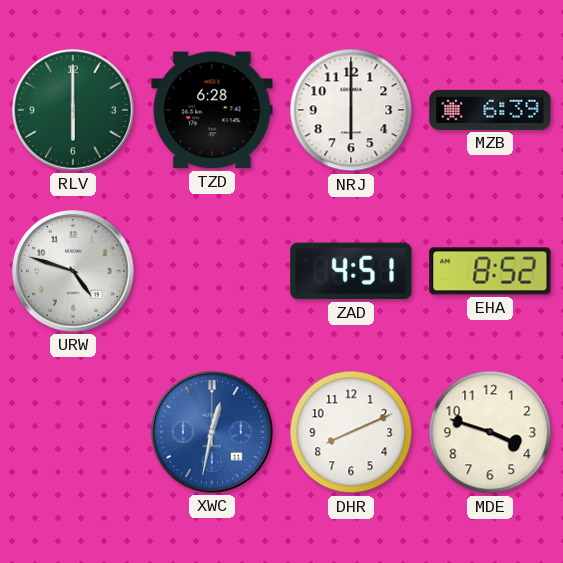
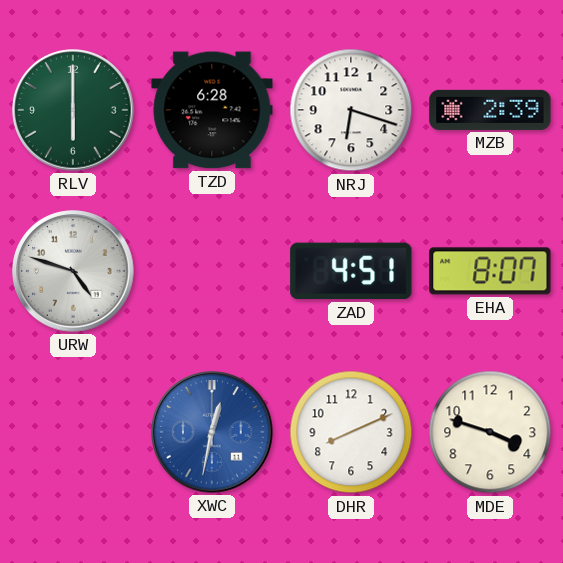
NRJ: 6:00 -> 6:18 (351, 110)
MZB: 6:39 -> 2:39 (490, 110)
EHA: 8:52 -> 8:07 (490, 271)
